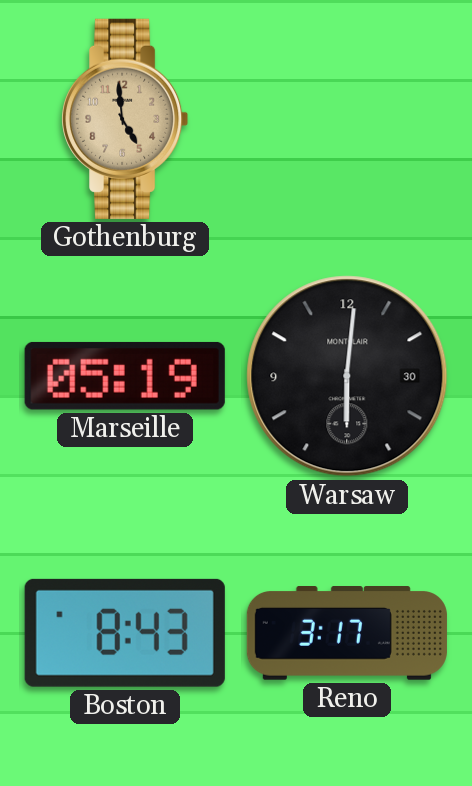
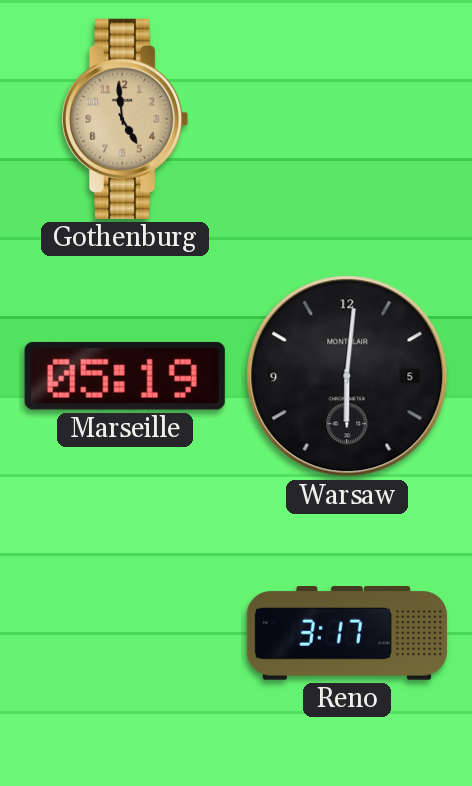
Warsaw date: 30 -> 5 (347, 376)
Boston: 8:43 -> none (125, 633)
